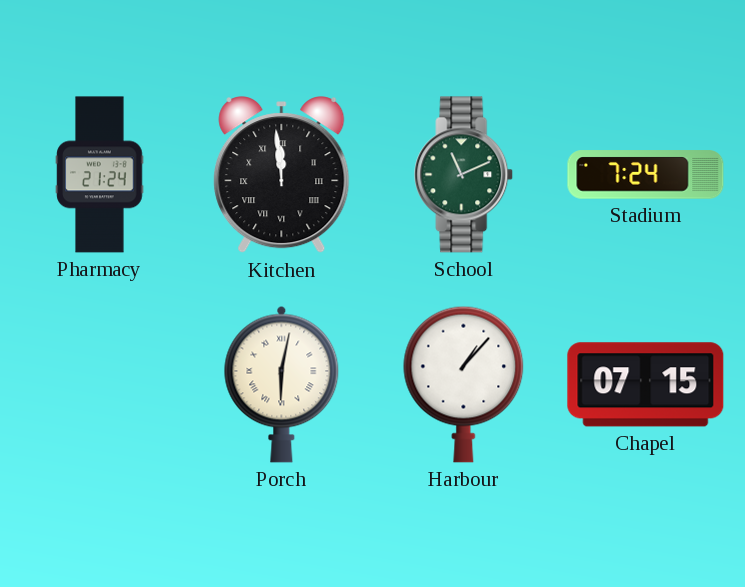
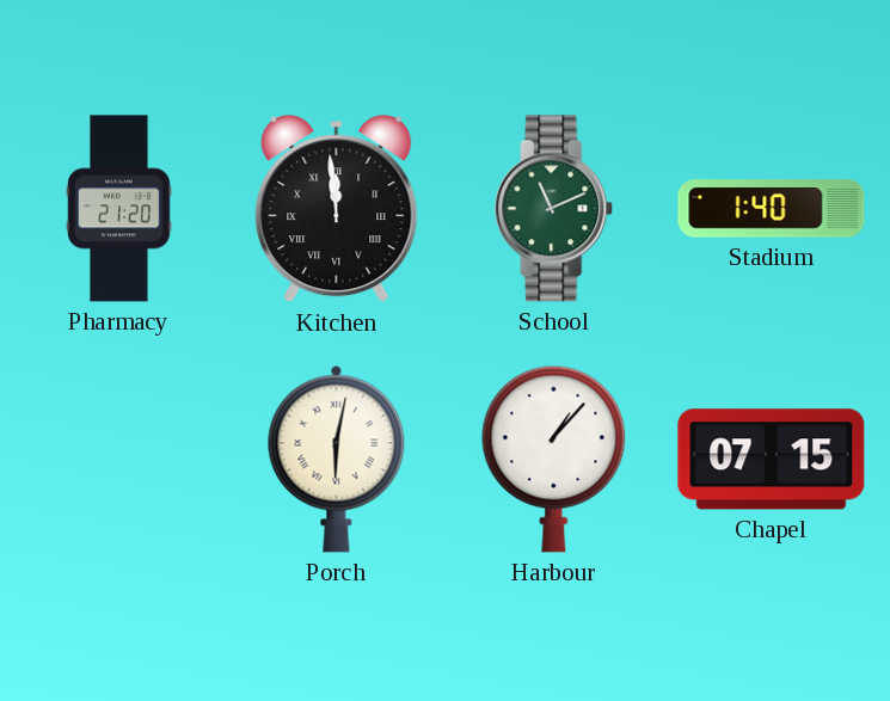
Pharmacy: 21:24 -> 21:20 (119, 209)
Stadium: 7:24 -> 1:40 (772, 209)
